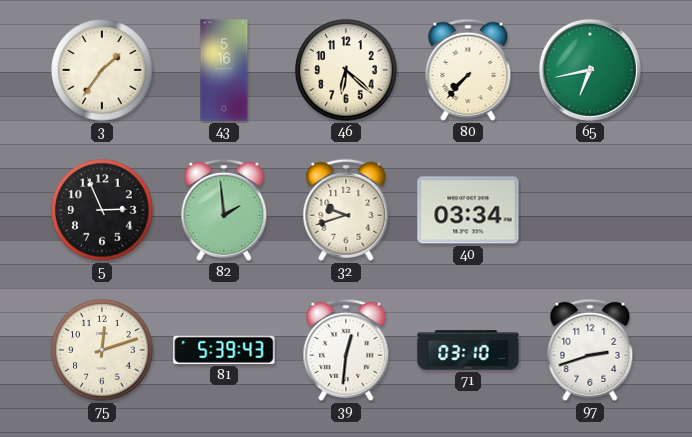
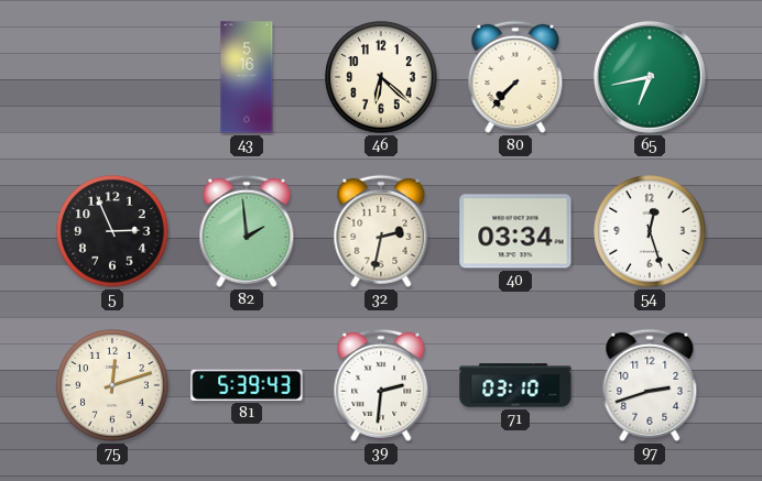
3: 1:36 -> none (102, 70)
32: 9:42 -> 2:32 (381, 231)
54: none -> 12:27 (650, 231)
39: 12:31 -> 2:31 (381, 385)
